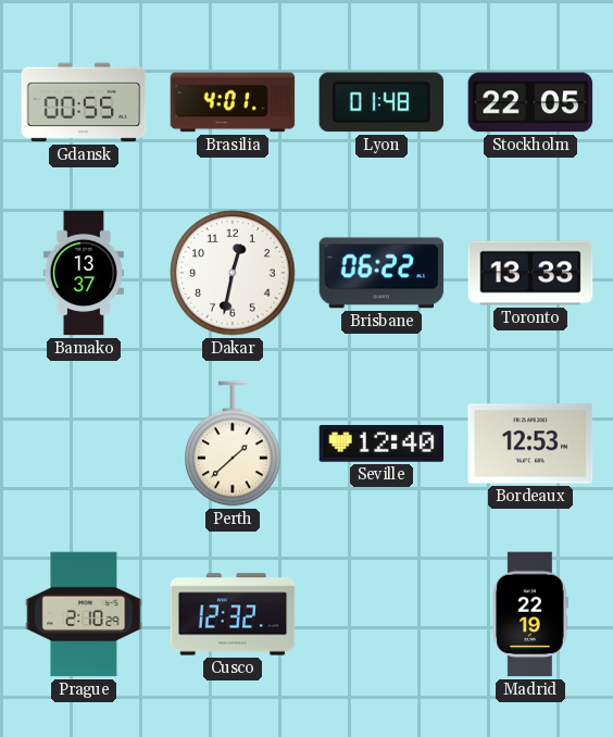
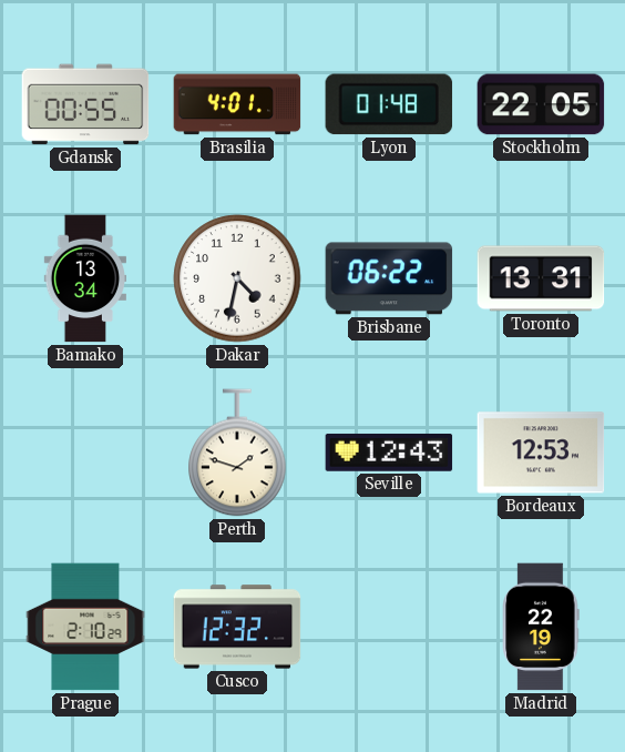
Bamako: 13:37 -> 13:34 (84, 278)
Dakar: 12:32 -> 4:32 (237, 278)
Toronto: 13:33 -> 13:31 (541, 278)
Perth: 1:38 -> 1:48 (237, 453)
Seville: 12:40 -> 12:43 (389, 453)
